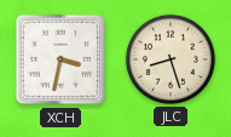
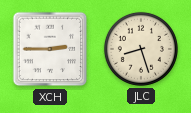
XCH: 3:32 -> 2:45 (50, 49)
